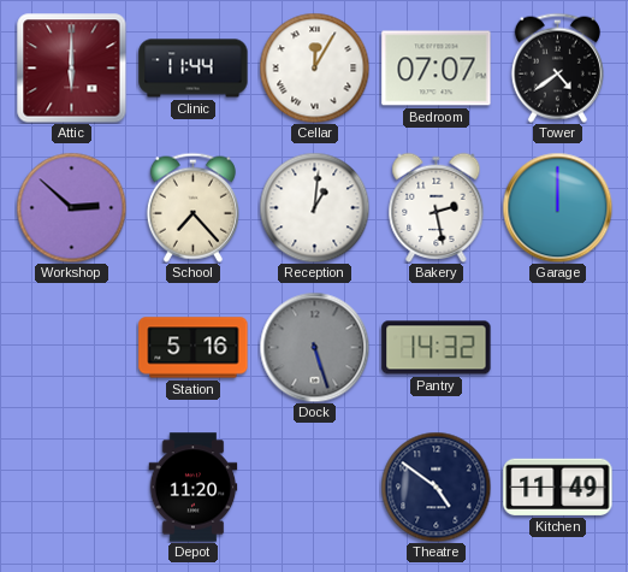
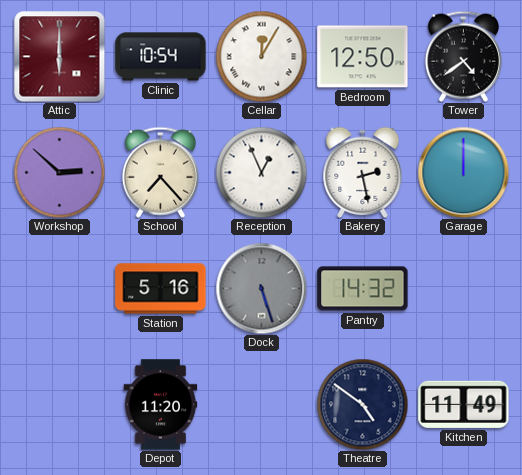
Clinic: 11:44 -> 10:54 (161, 57)
Bedroom: 07:07 -> 12:50 (363, 57)
Reception: 1:01 -> 12:56 (261, 172)
